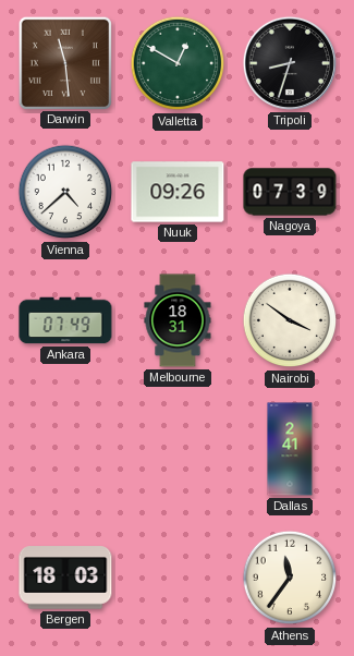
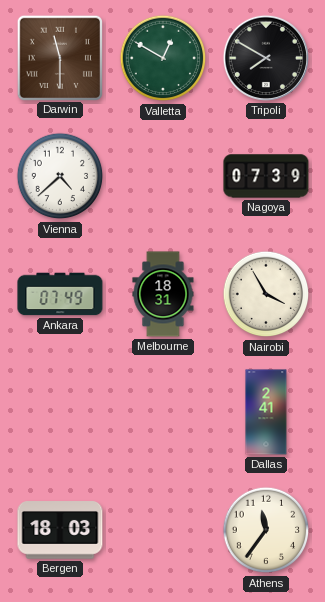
Darwin: 11:29 -> 11:30 (59, 57)
Tripoli: 8:33 -> 7:50 (266, 58)
Nuuk: 09:26 -> none (178, 192)
Nairobi: 3:51 -> 3:55 (266, 294)
